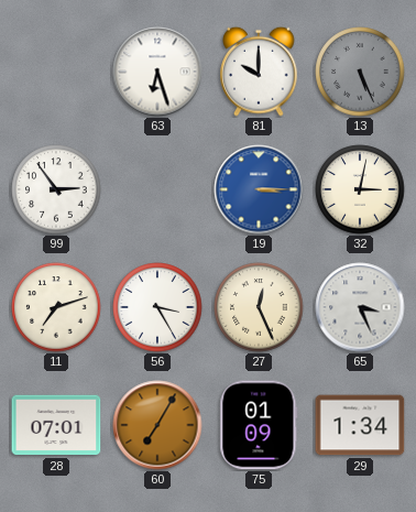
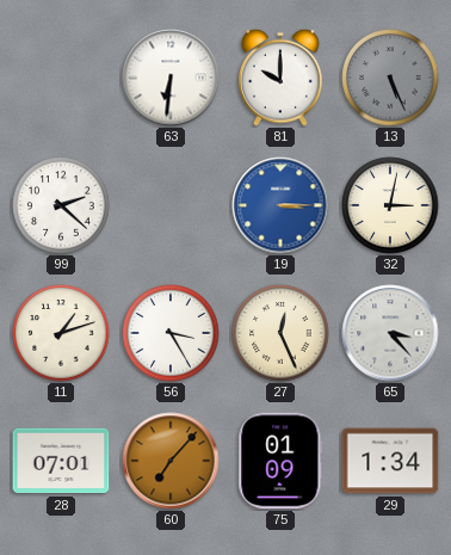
63: 6:27 -> 6:31 (171, 78)
99: 2:54 -> 2:22 (61, 205)
11: 7:12 -> 1:12 (61, 333)
65: 3:26 -> 3:23 (390, 333)
60: 7:05 -> 7:07 (171, 461)
